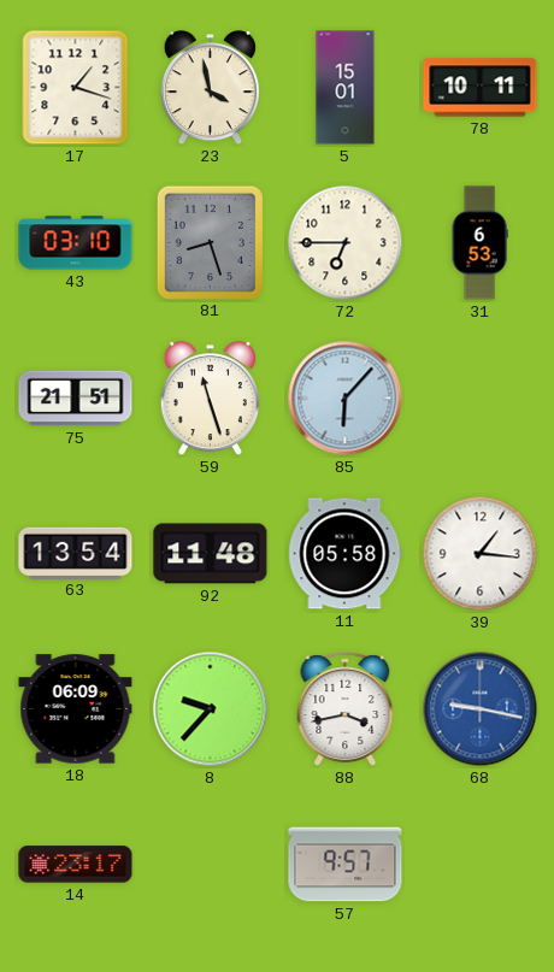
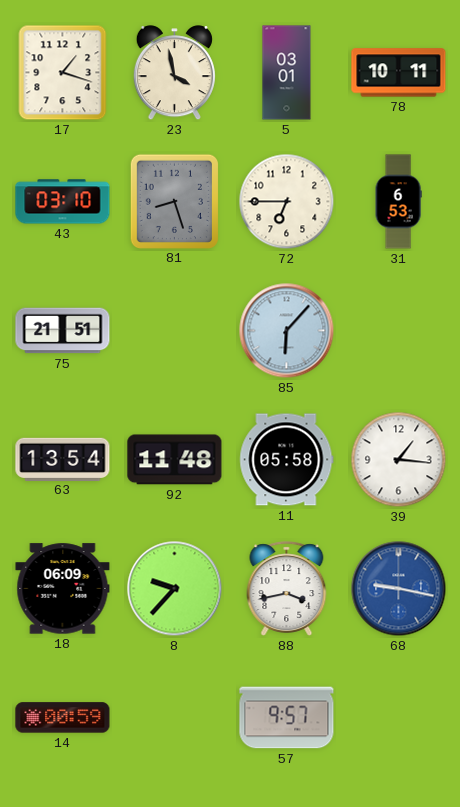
5: 15:01 -> 03:01 (287, 73)
59: 11:27 -> none (210, 399)
14: 23:17 -> 00:59 (63, 718)
